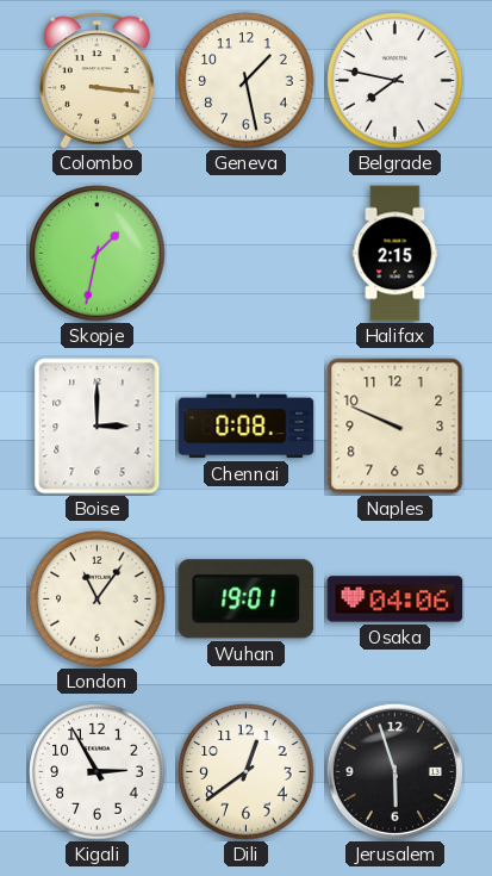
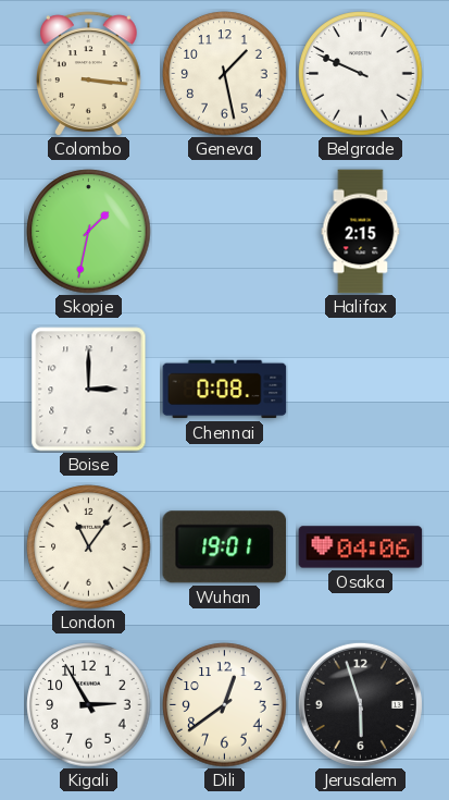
Belgrade: 7:47 -> 9:49 (361, 74)
Naples: 9:49 -> none (396, 427)
